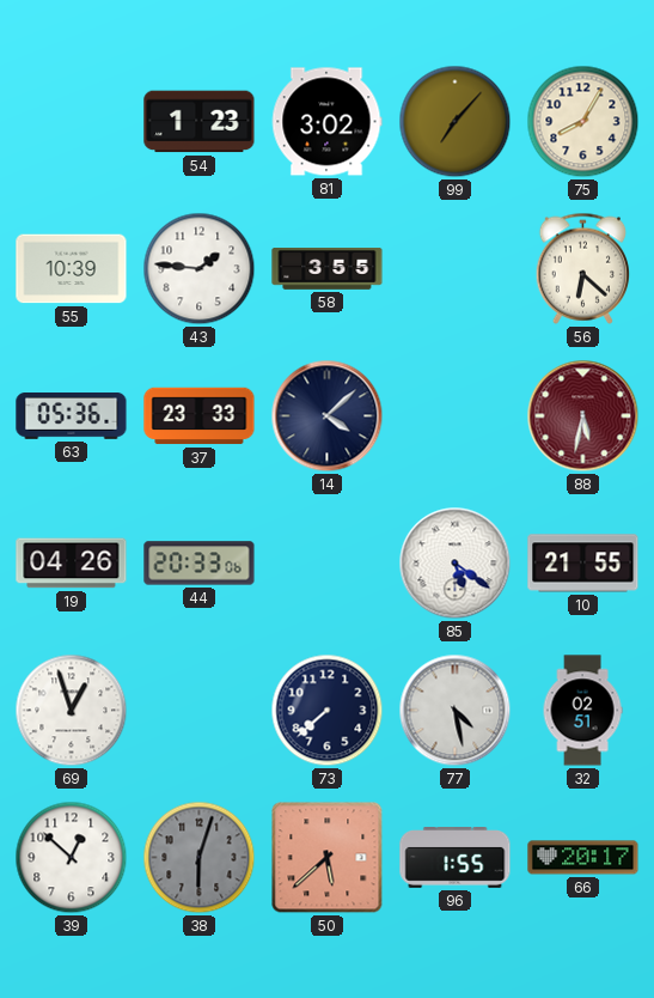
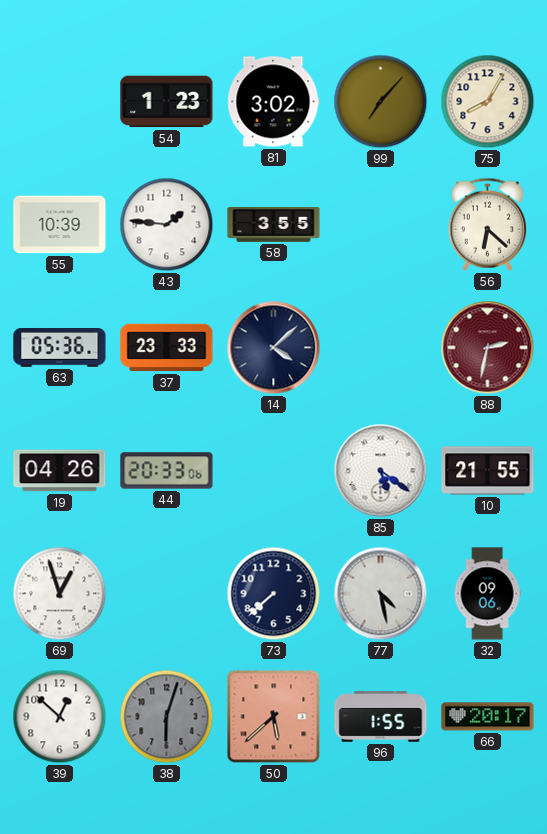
88: 5:32 -> 2:32 (488, 348)
32: 02:51 -> 09:06 (487, 594)
